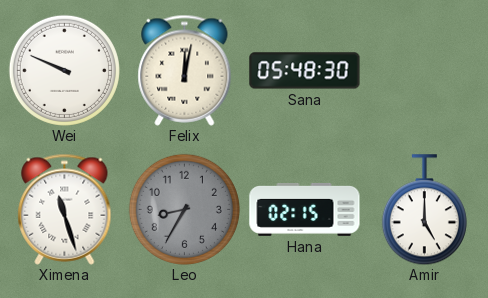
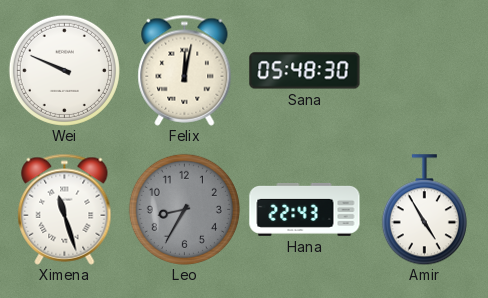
Hana: 02:15 -> 22:43 (305, 209)
Amir: 5:00 -> 4:55 (424, 210)
